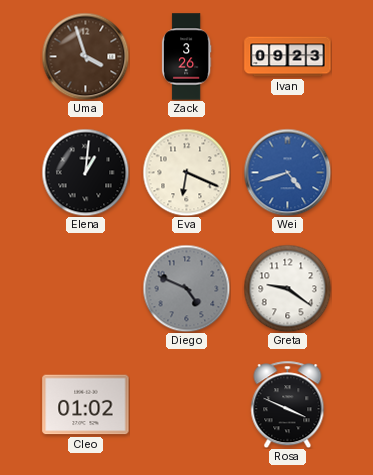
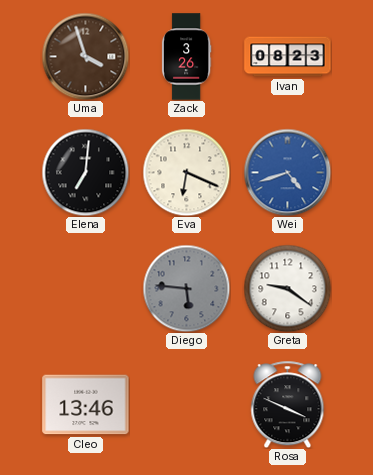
Ivan: 09:23 -> 08:23 (288, 57)
Elena: 1:01 -> 7:01 (85, 172)
Diego: 4:49 -> 5:46 (186, 288)
Cleo: 01:02 -> 13:46 (86, 405)
